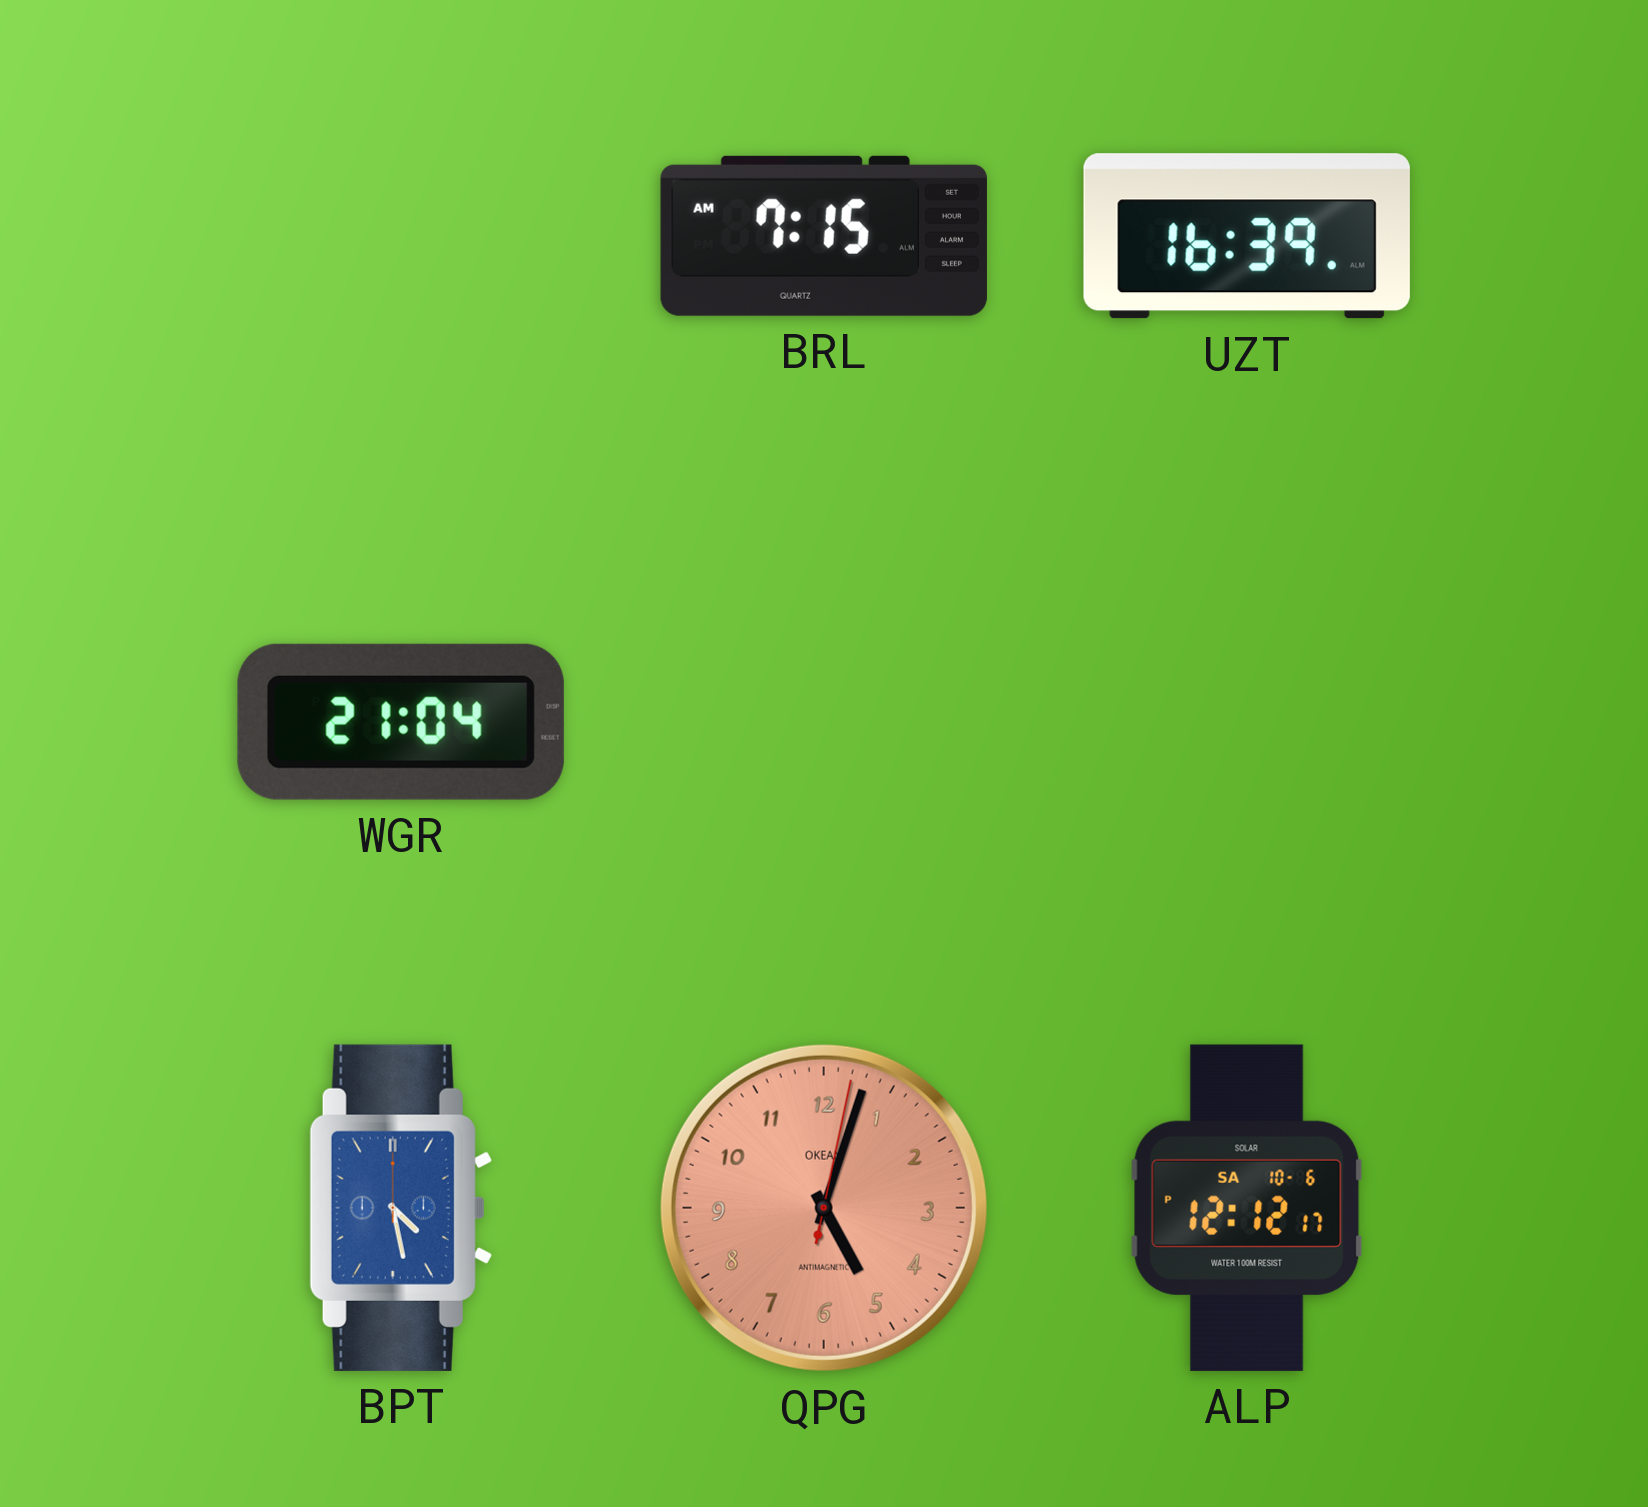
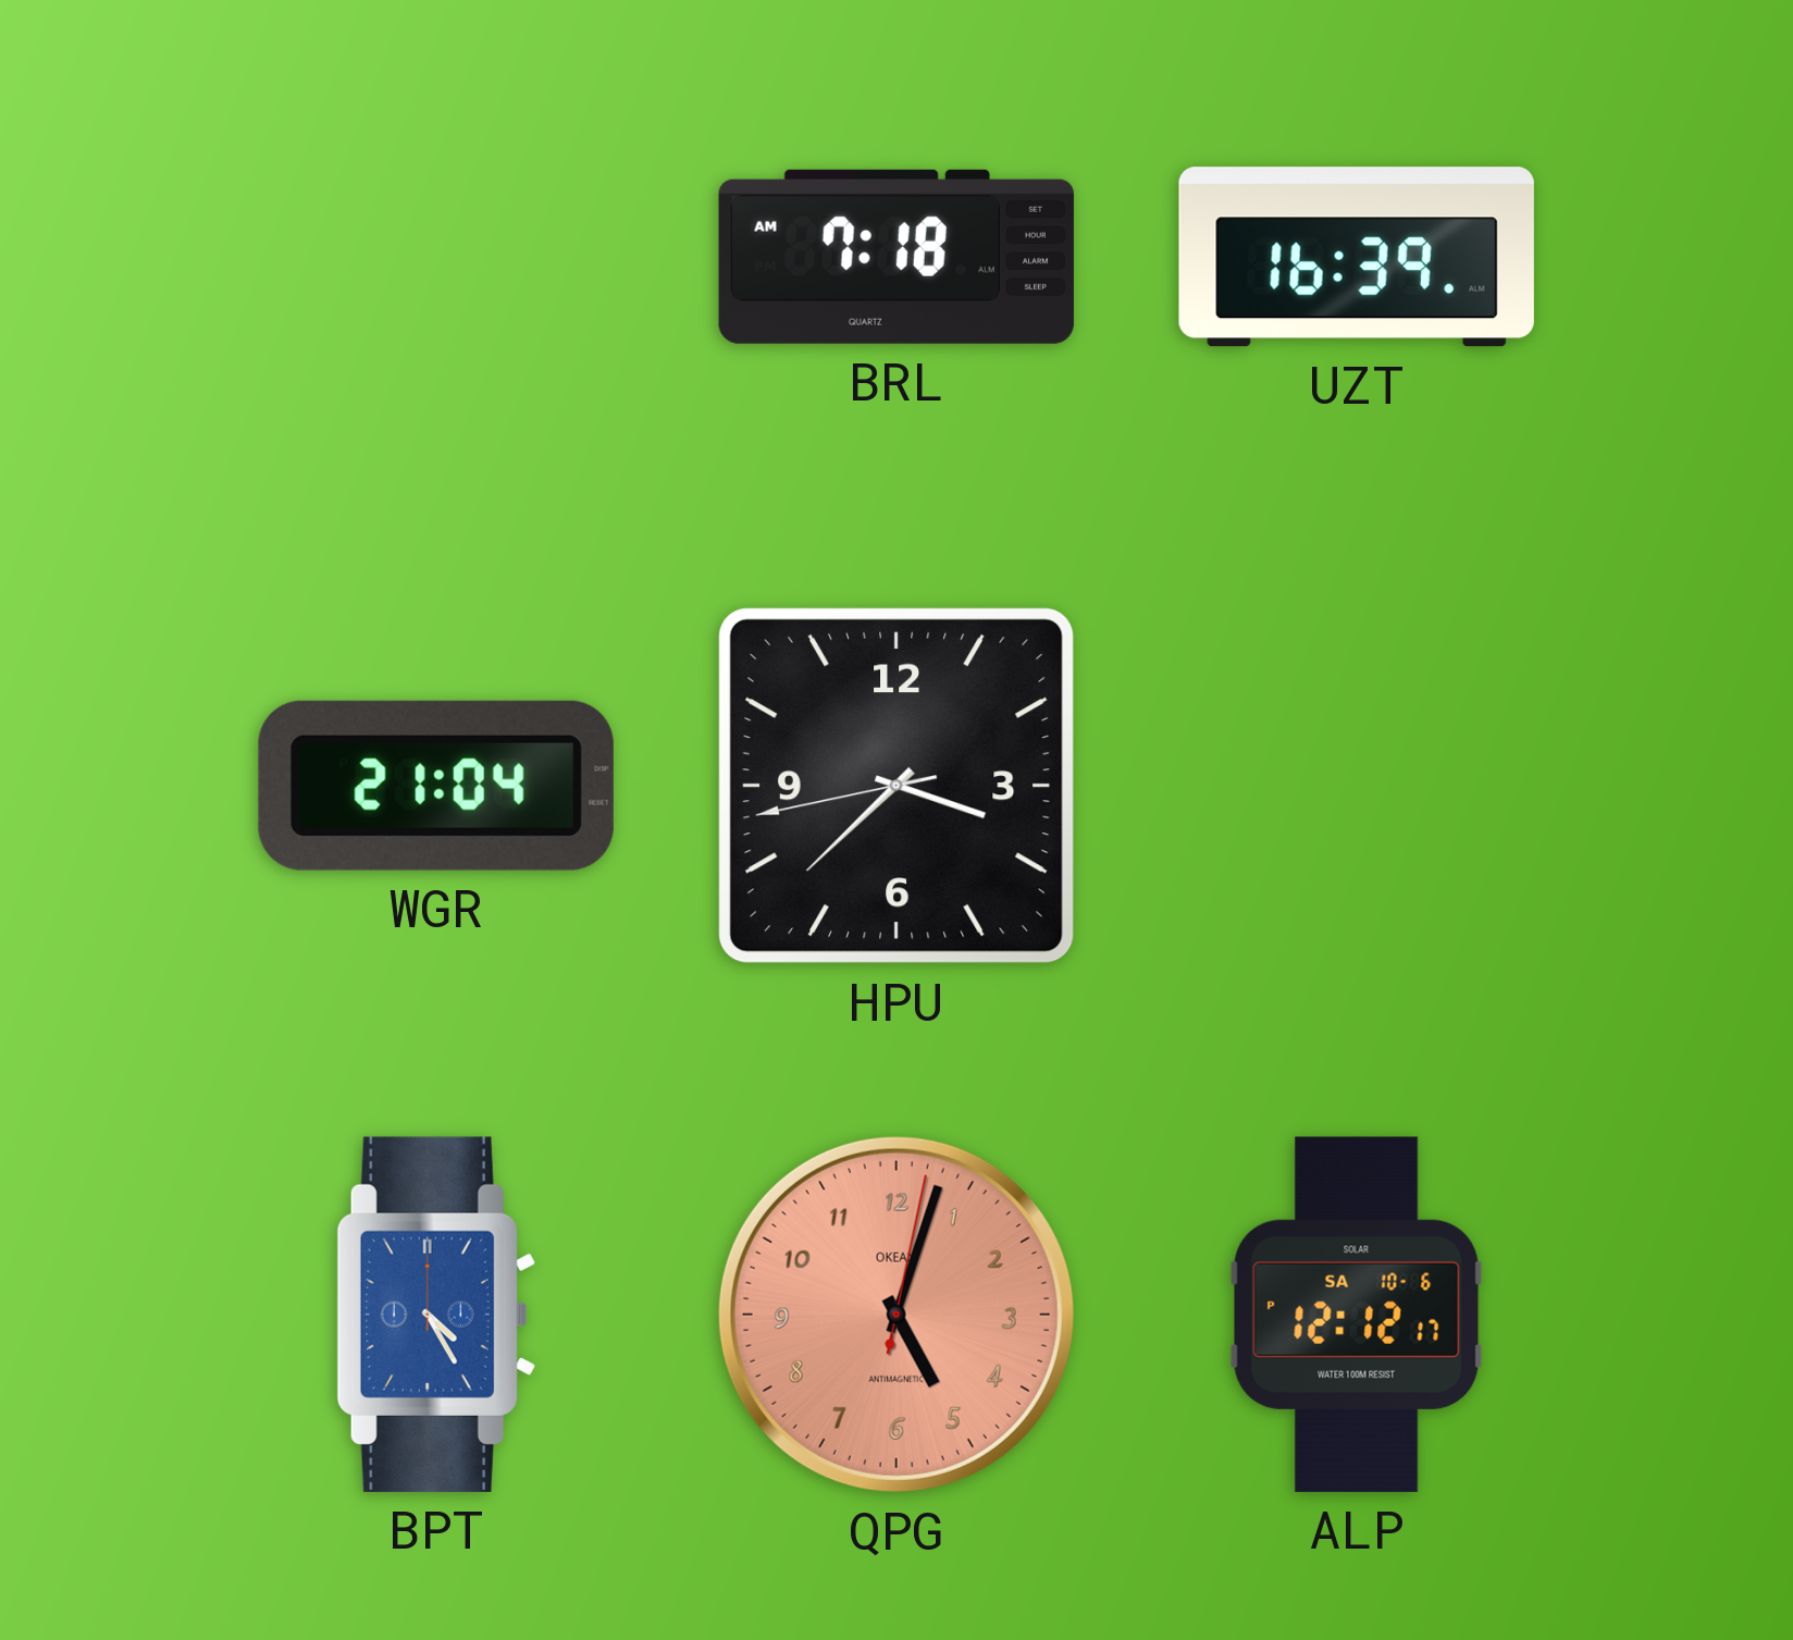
BRL: 7:15 -> 7:18 (896, 257)
HPU: none -> 3:37 (896, 786)
BPT: 4:28 -> 4:25 (436, 1315)
